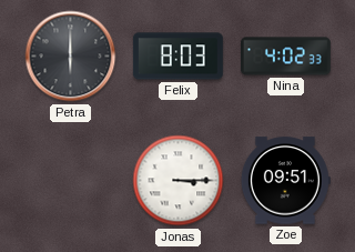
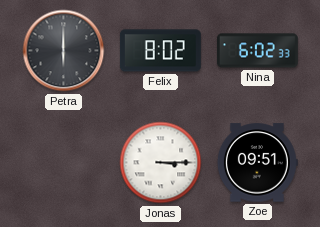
Felix: 8:03 -> 8:02 (160, 51)
Nina: 4:02 -> 6:02 (257, 51)
